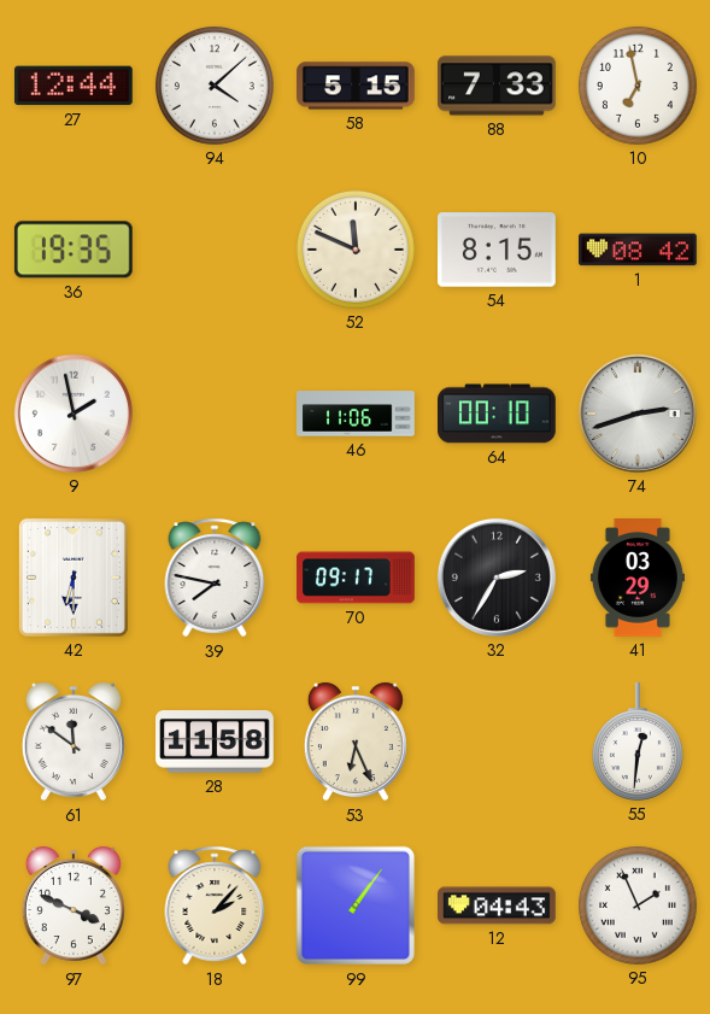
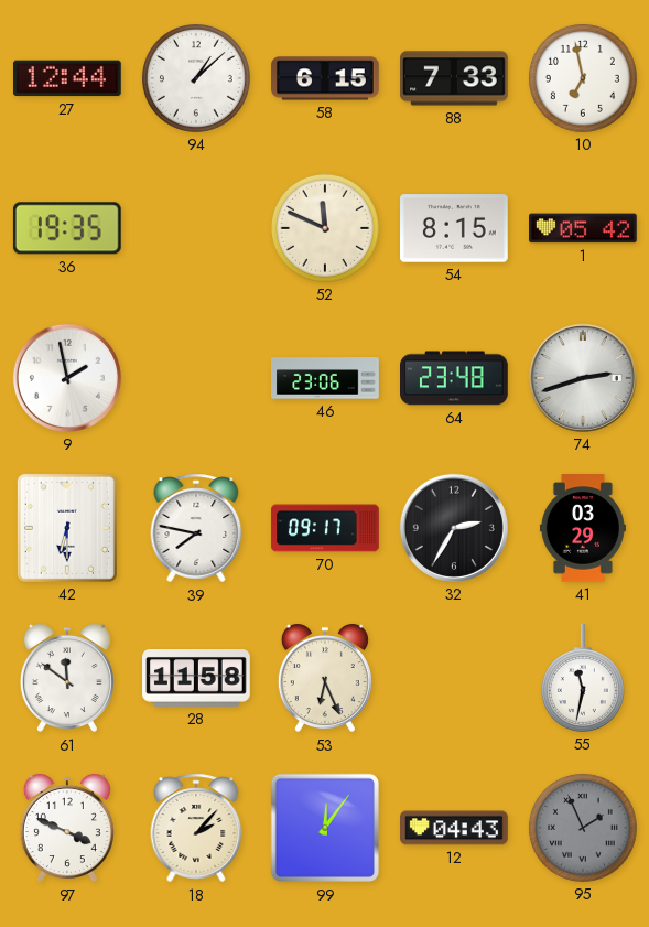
94: 4:08 -> 1:08 (196, 78)
58: 5:15 -> 6:15 (325, 78)
1: 08:42 -> 05:42 (584, 228)
46: 11:06 -> 23:06 (326, 378)
64: 00:10 -> 23:48 (455, 378)
55: 12:31 -> 11:32 (583, 679)
99: 1:06 -> 12:06 (325, 828)
95 dial: white -> grey (583, 828)
